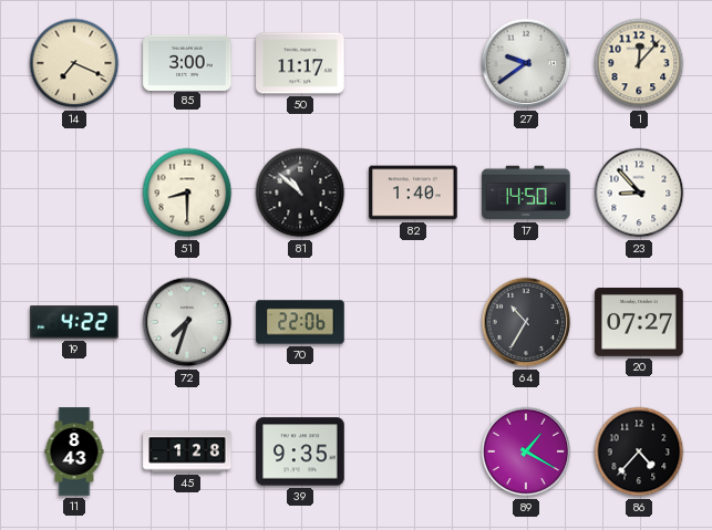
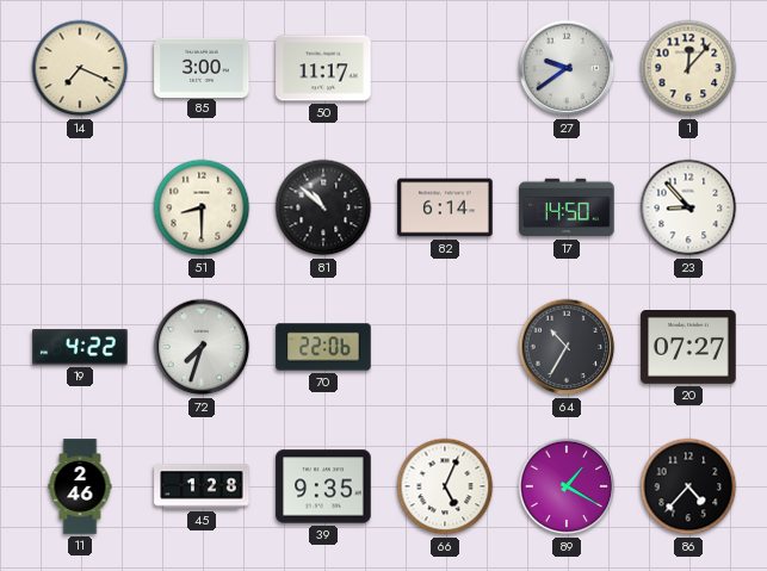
82: 1:40 -> 6:14 (445, 207)
11: 8:43 -> 2:46 (80, 486)
66: none -> 5:04 (445, 486)
